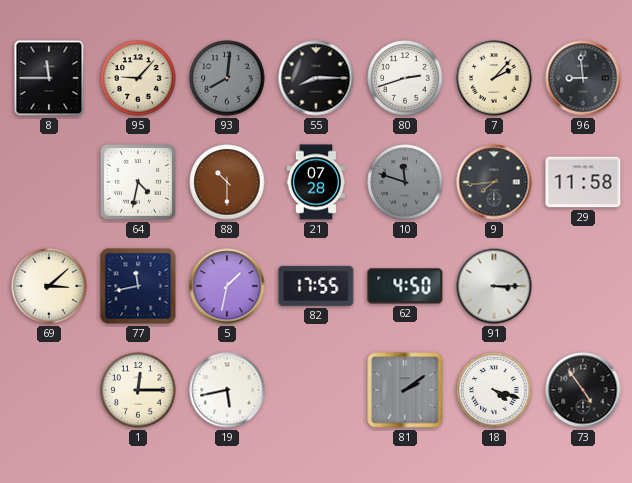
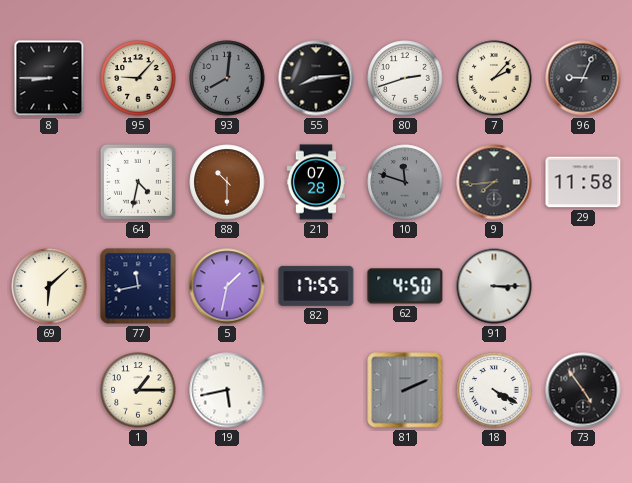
8: 11:45 -> 8:45 (49, 78)
55: 8:15 -> 8:14 (316, 78)
96: 8:59 -> 9:04 (583, 78)
69: 3:08 -> 6:08 (49, 286)
1: 12:15 -> 1:15 (138, 390)
81: 2:09 -> 2:11 (405, 390)
18: 4:18 -> 4:20 (494, 390)
